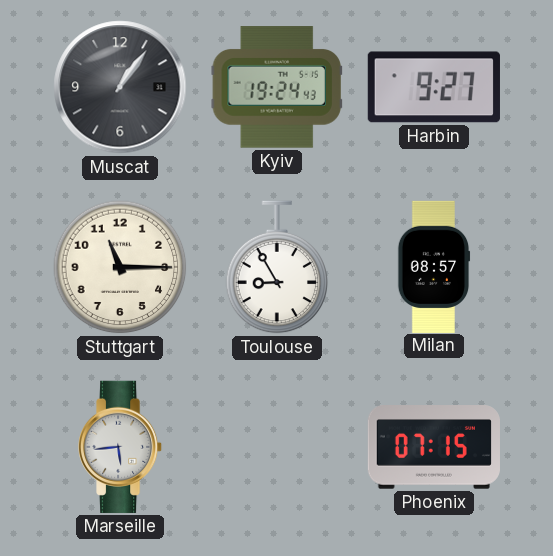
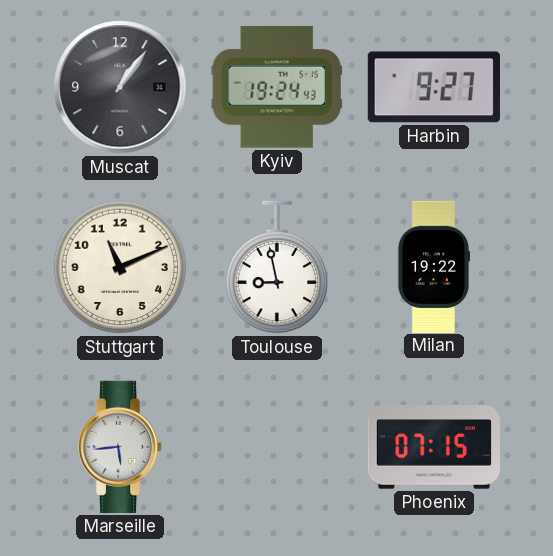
Stuttgart: 11:15 -> 11:11 (120, 267)
Toulouse: 8:55 -> 8:58 (277, 267)
Milan: 08:57 -> 19:22 (434, 266)
